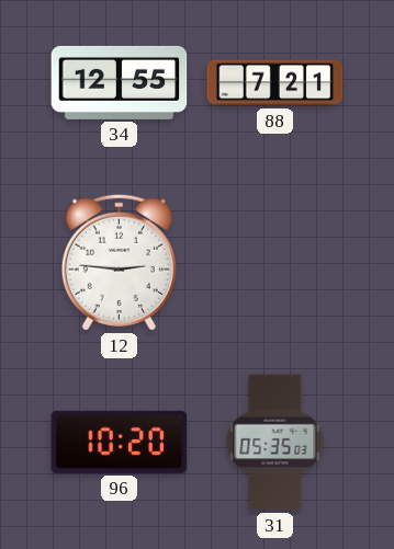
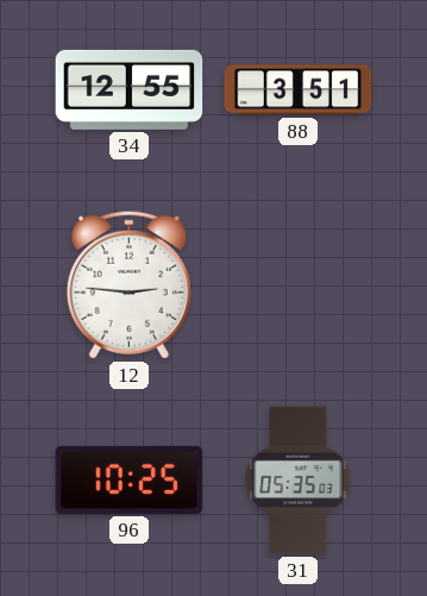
88: 7:21 -> 3:51 (299, 90)
96: 10:20 -> 10:25 (130, 479)
